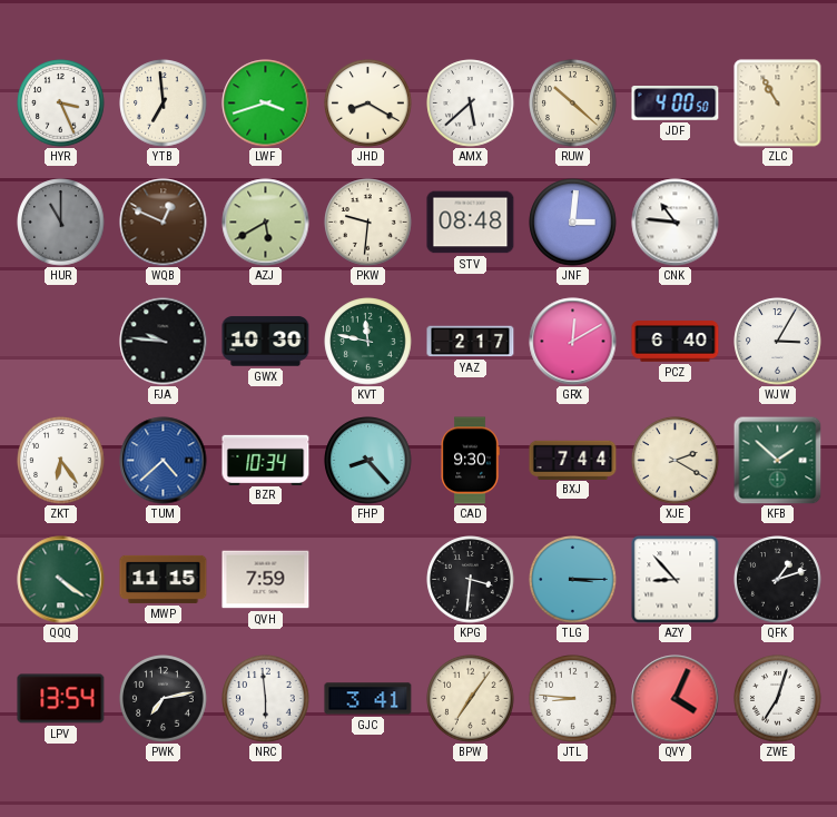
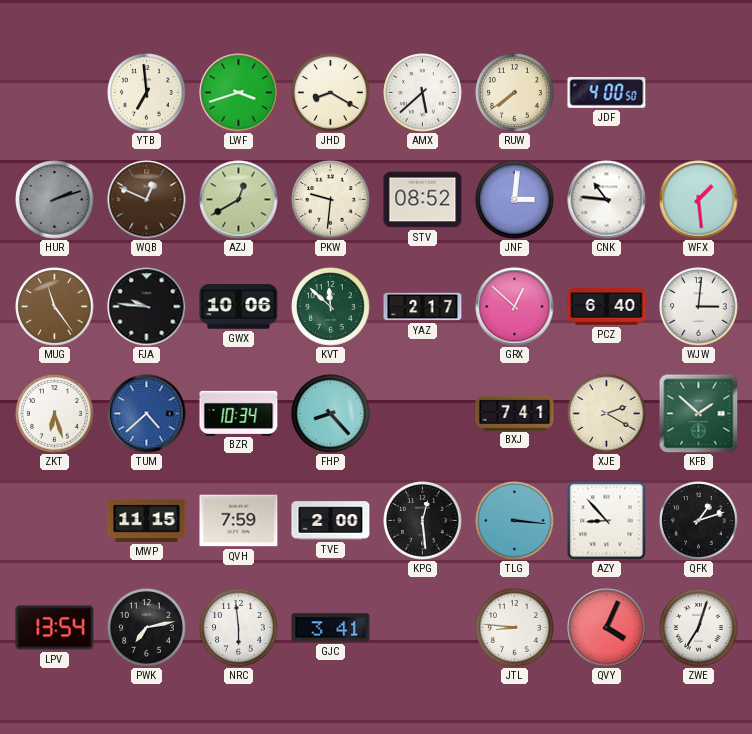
HYR: 3:26 -> none (61, 104)
RUW: 10:22 -> 7:39 (515, 93)
ZLC: 10:55 -> none (778, 104)
HUR: 11:00 -> 2:12 (55, 200)
AZJ: 5:40 -> 12:40 (239, 200)
STV: 08:48 -> 08:52 (423, 200)
WFX: none -> 1:29 (699, 200)
MUG: none -> 11:24 (55, 307)
GWX: 10:30 -> 10:06 (239, 307)
KVT: 11:47 -> 11:52 (331, 307)
GRX: 12:10 -> 12:52 (515, 307)
WJW: 3:05 -> 3:01 (699, 307)
ZKT: 6:24 -> 6:27 (55, 414)
CAD: 9:30 -> none (470, 461)
BXJ: 7:44 -> 7:41 (515, 413)
QQQ: 4:21 -> none (61, 580)
TVE: none -> 2:00 (331, 521)
KPG: 3:31 -> 12:29 (423, 521)
TLG: 3:15 -> 3:16 (515, 521)
BPW: 7:06 -> none (471, 699)
